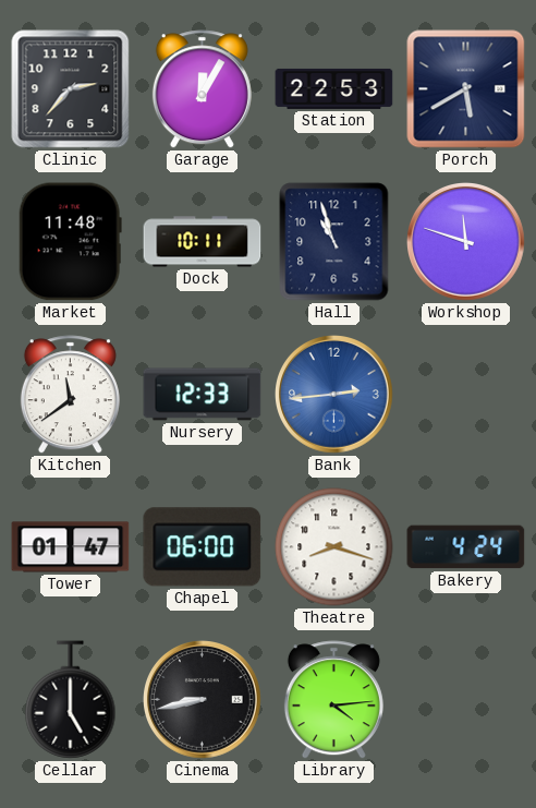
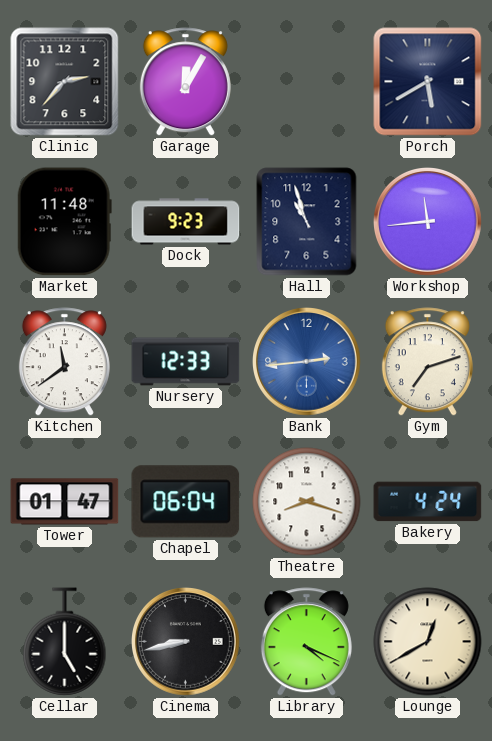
Station: 22:53 -> none (334, 88)
Dock: 10:11 -> 9:23 (186, 222)
Workshop: 11:48 -> 11:44 (428, 222)
Gym: none -> 7:12 (427, 362)
Chapel: 06:00 -> 06:04 (186, 502)
Library: 4:14 -> 4:19 (306, 642)
Lounge: none -> 12:40 (428, 642)
